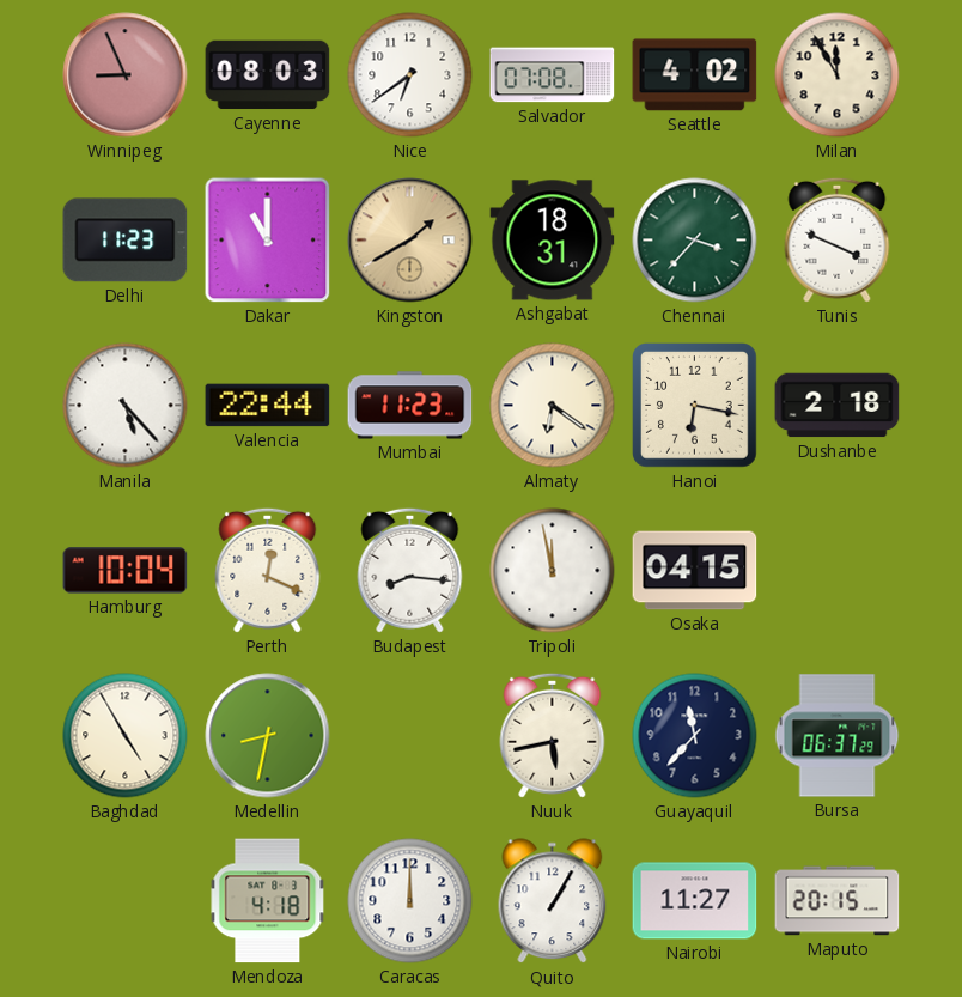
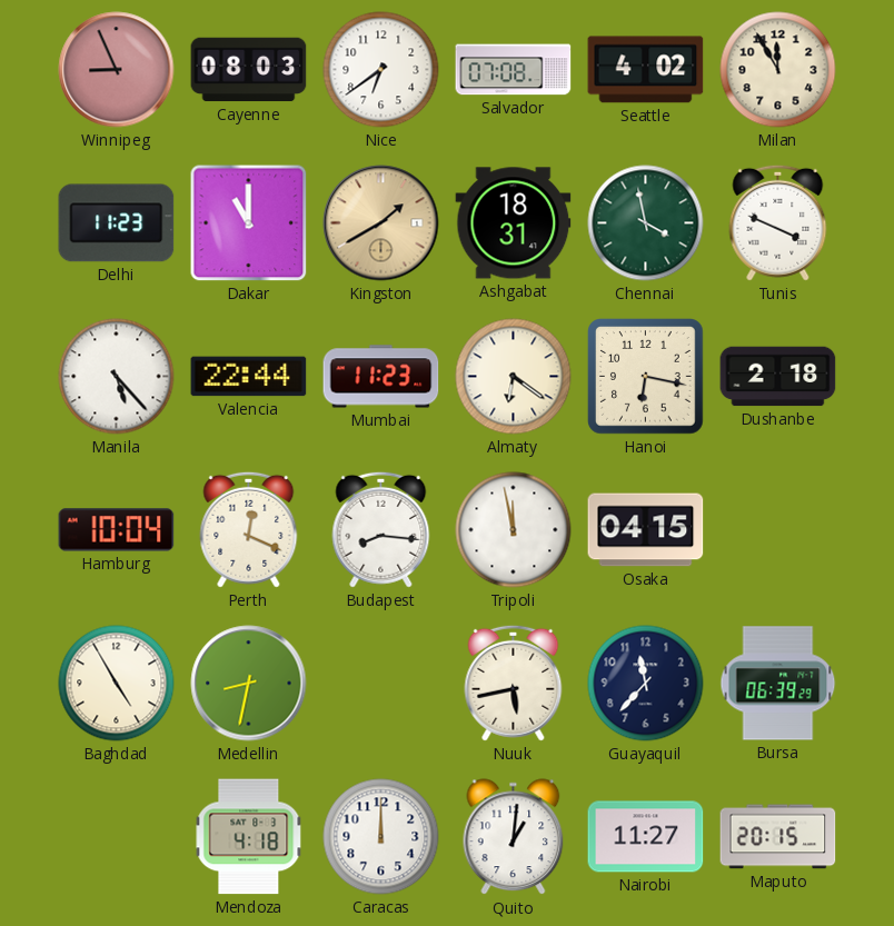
Chennai: 3:37 -> 3:58 (646, 223)
Bursa: 06:37 -> 06:39 (778, 684)
Quito: 1:05 -> 1:01 (514, 837)
